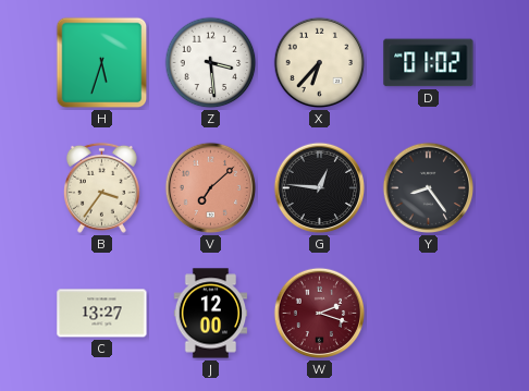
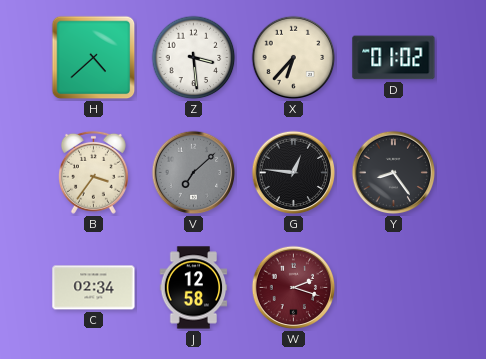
H: 5:33 -> 4:38 (94, 58)
V dial: salmon -> grey (194, 173)
C: 13:27 -> 02:34 (94, 288)
J: 12:00 -> 12:58 (194, 288)
